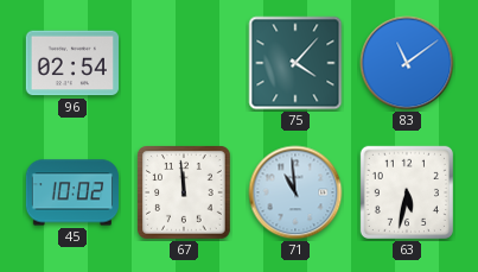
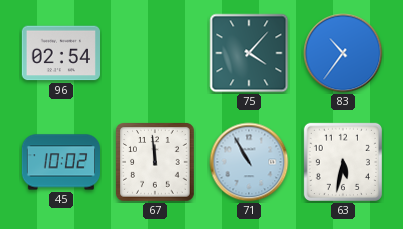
83: 11:09 -> 10:36 (343, 53)
71: 10:59 -> 10:55 (249, 162)
